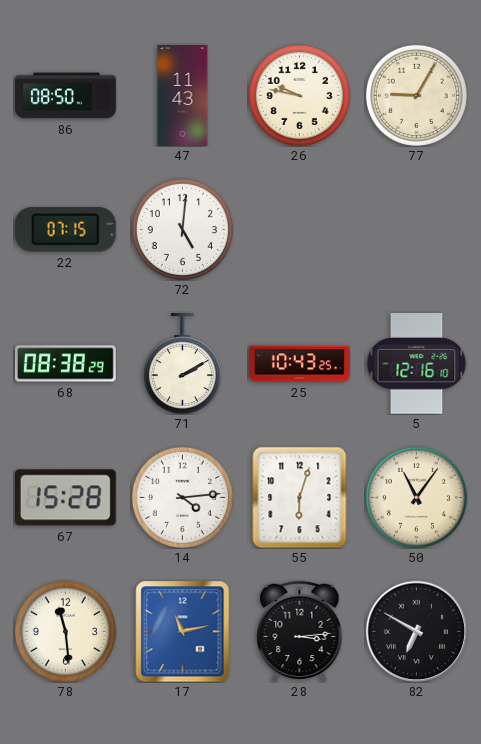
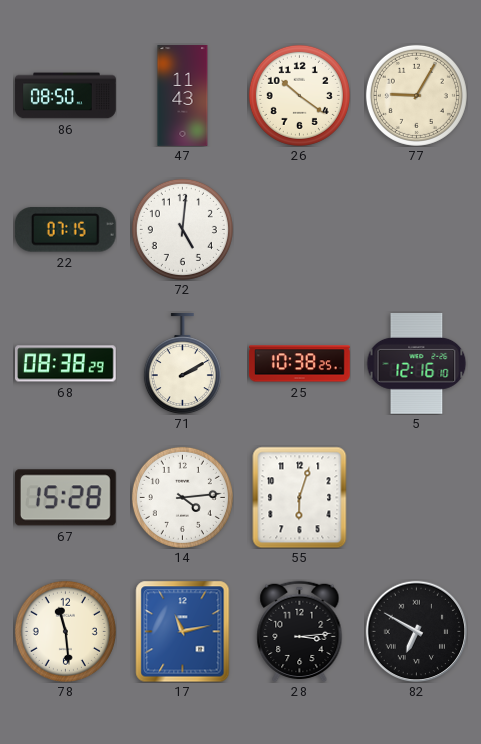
26: 9:47 -> 10:21 (299, 95)
25: 10:43 -> 10:38 (300, 364)
50: 11:06 -> none (416, 497)
